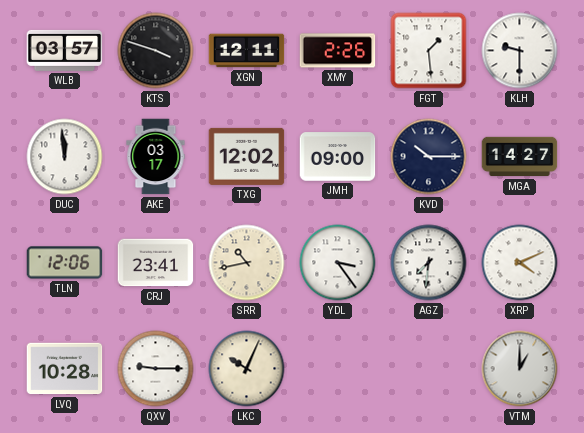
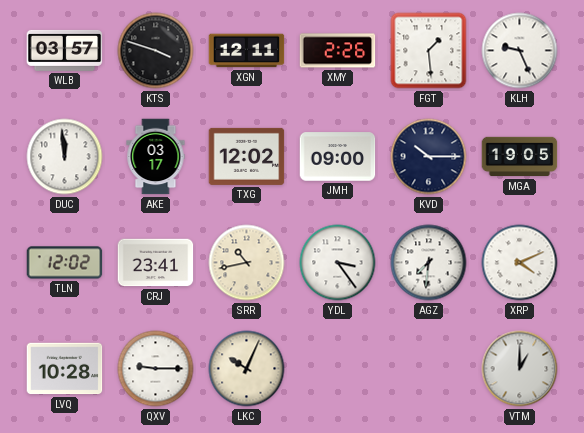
KLH: 9:30 -> 9:26 (520, 51)
MGA: 14:27 -> 19:05 (520, 157)
TLN: 12:06 -> 12:02 (65, 263)
